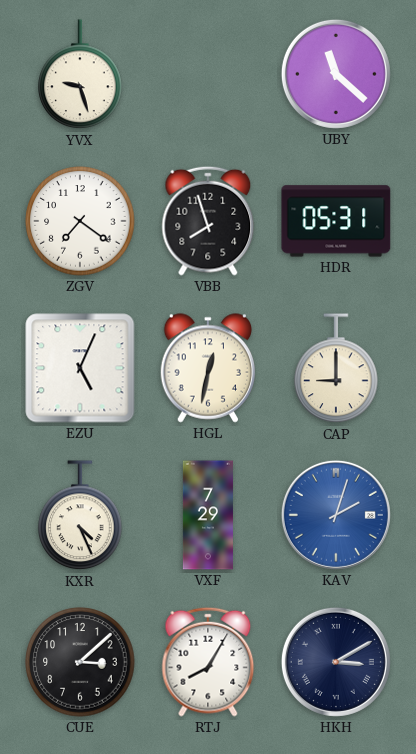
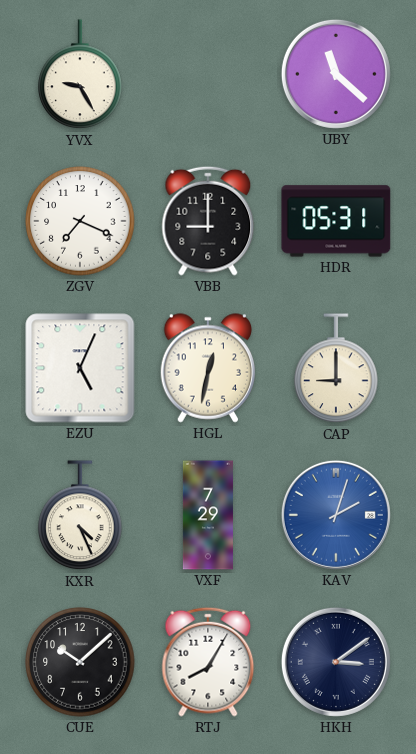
YVX: 9:27 -> 9:25 (80, 75)
ZGV: 7:21 -> 7:19 (80, 221)
VBB: 7:57 -> 9:00 (208, 221)
CUE: 3:08 -> 10:08 (80, 662)
HKH: 3:10 -> 3:09 (336, 662)
